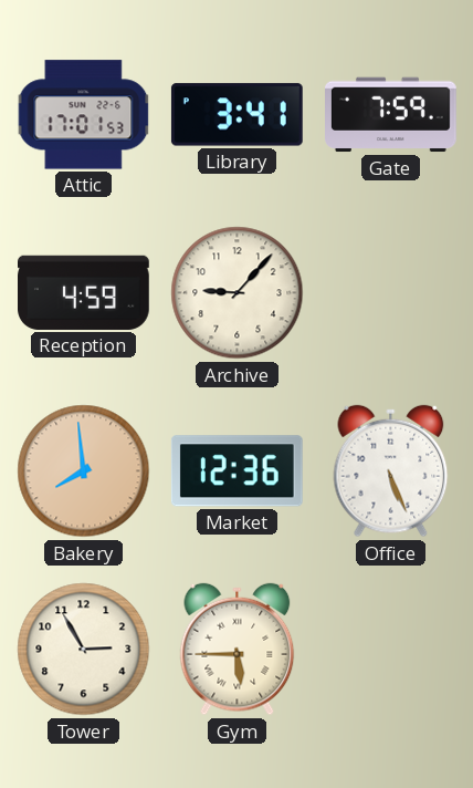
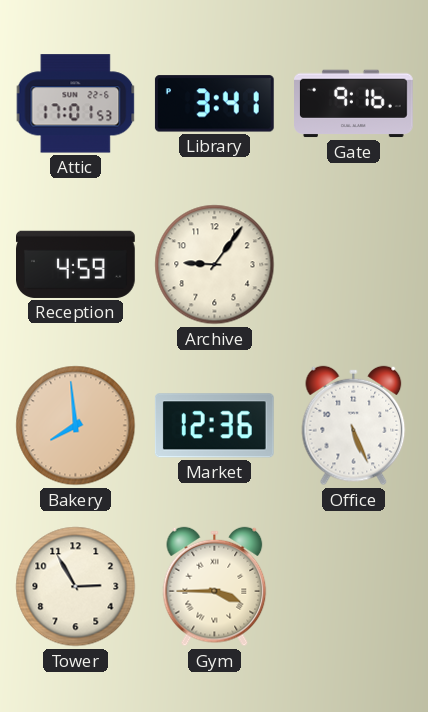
Gate: 7:59 -> 9:16 (354, 104)
Archive: 9:07 -> 9:06 (215, 265)
Gym: 5:45 -> 3:45 (215, 587)
